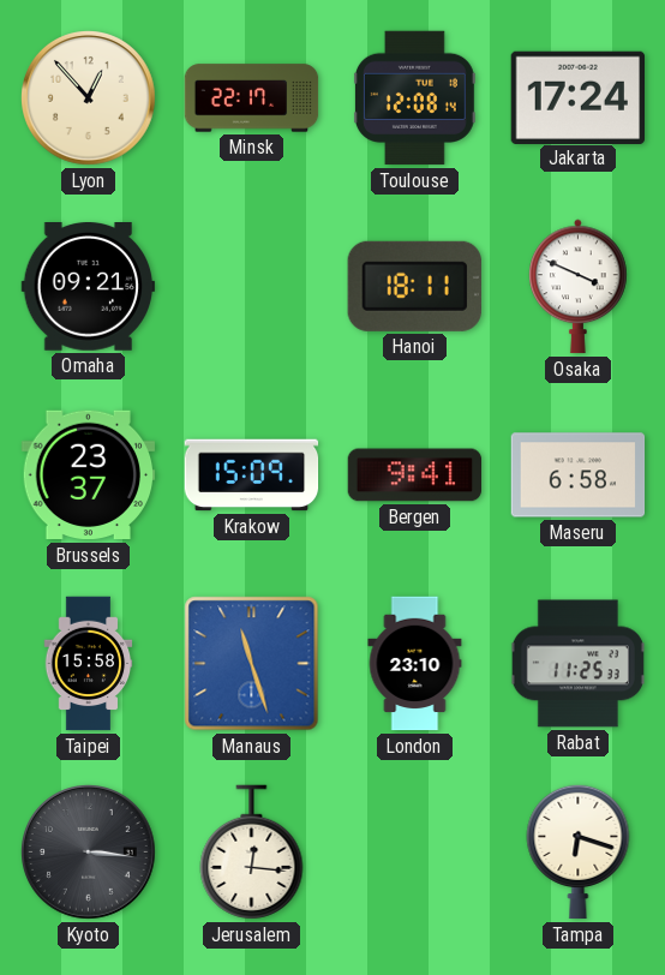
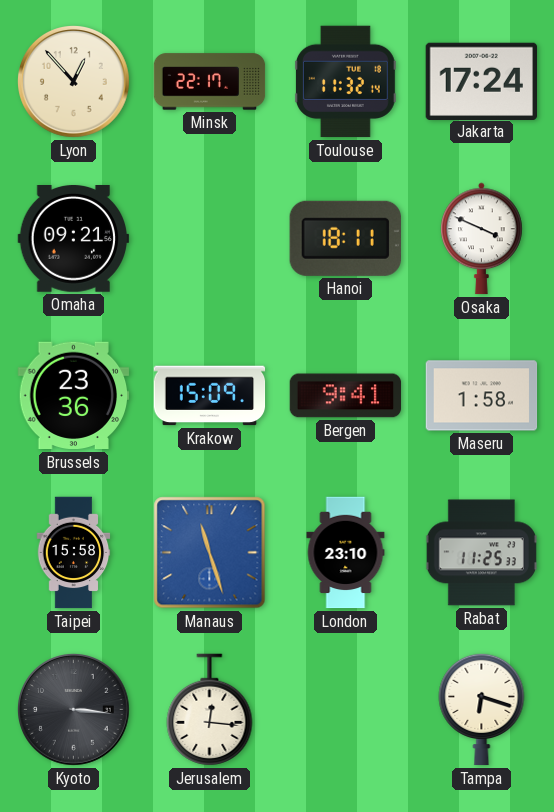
Toulouse: 12:08 -> 11:32 (345, 82)
Brussels: 23:37 -> 23:36 (74, 396)
Maseru: 6:58 -> 1:58 (482, 396)
